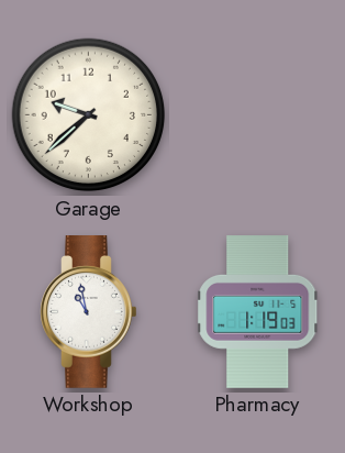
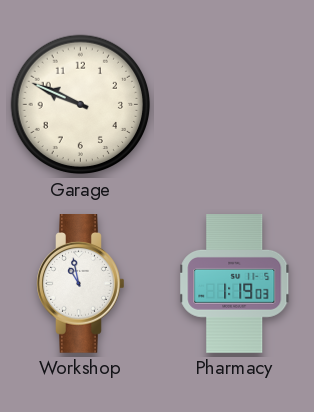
Garage: 9:38 -> 9:49 (81, 105)
